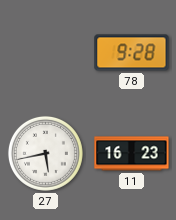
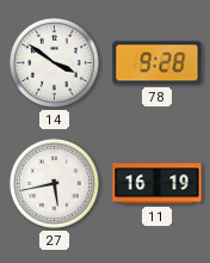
14: none -> 3:51 (54, 62)
11: 16:23 -> 16:19 (157, 184)
